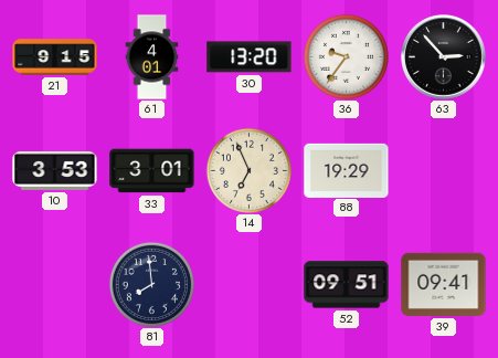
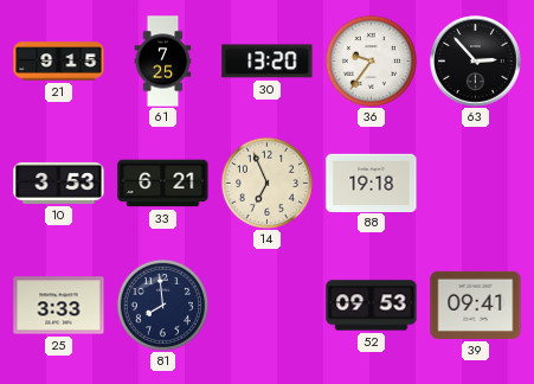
61: 4:01 -> 7:25 (163, 62)
33: 3:01 -> 6:21 (163, 184)
88: 19:29 -> 19:18 (372, 183)
25: none -> 3:33 (59, 306)
52: 09:51 -> 09:53 (372, 306)
